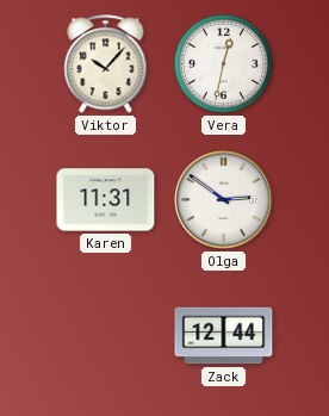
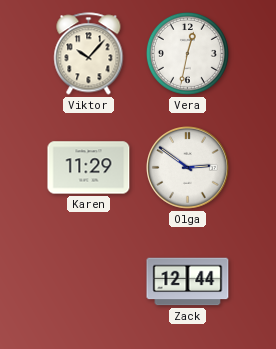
Karen: 11:31 -> 11:29 (89, 168)
